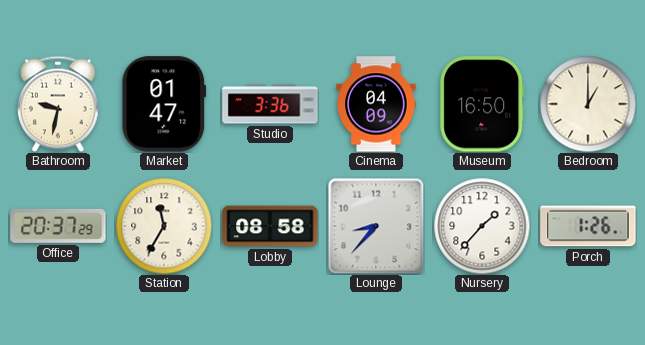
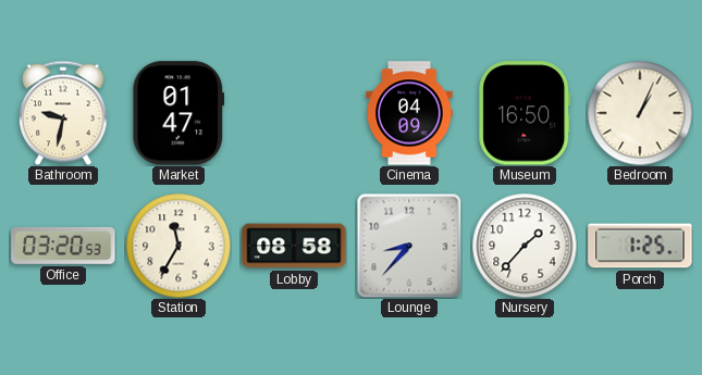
Studio: 3:36 -> none (270, 104)
Bedroom: 1:00 -> 1:04 (640, 113)
Office: 20:37 -> 03:20 (63, 246)
Porch: 1:26 -> 1:25 (640, 246)
